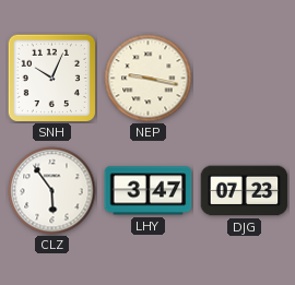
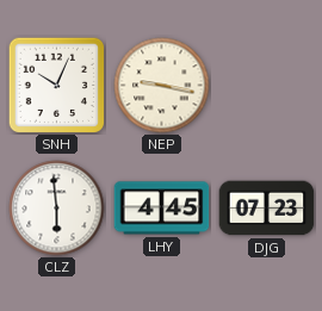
CLZ: 5:54 -> 5:59 (57, 209)
LHY: 3:47 -> 4:45 (162, 209)
